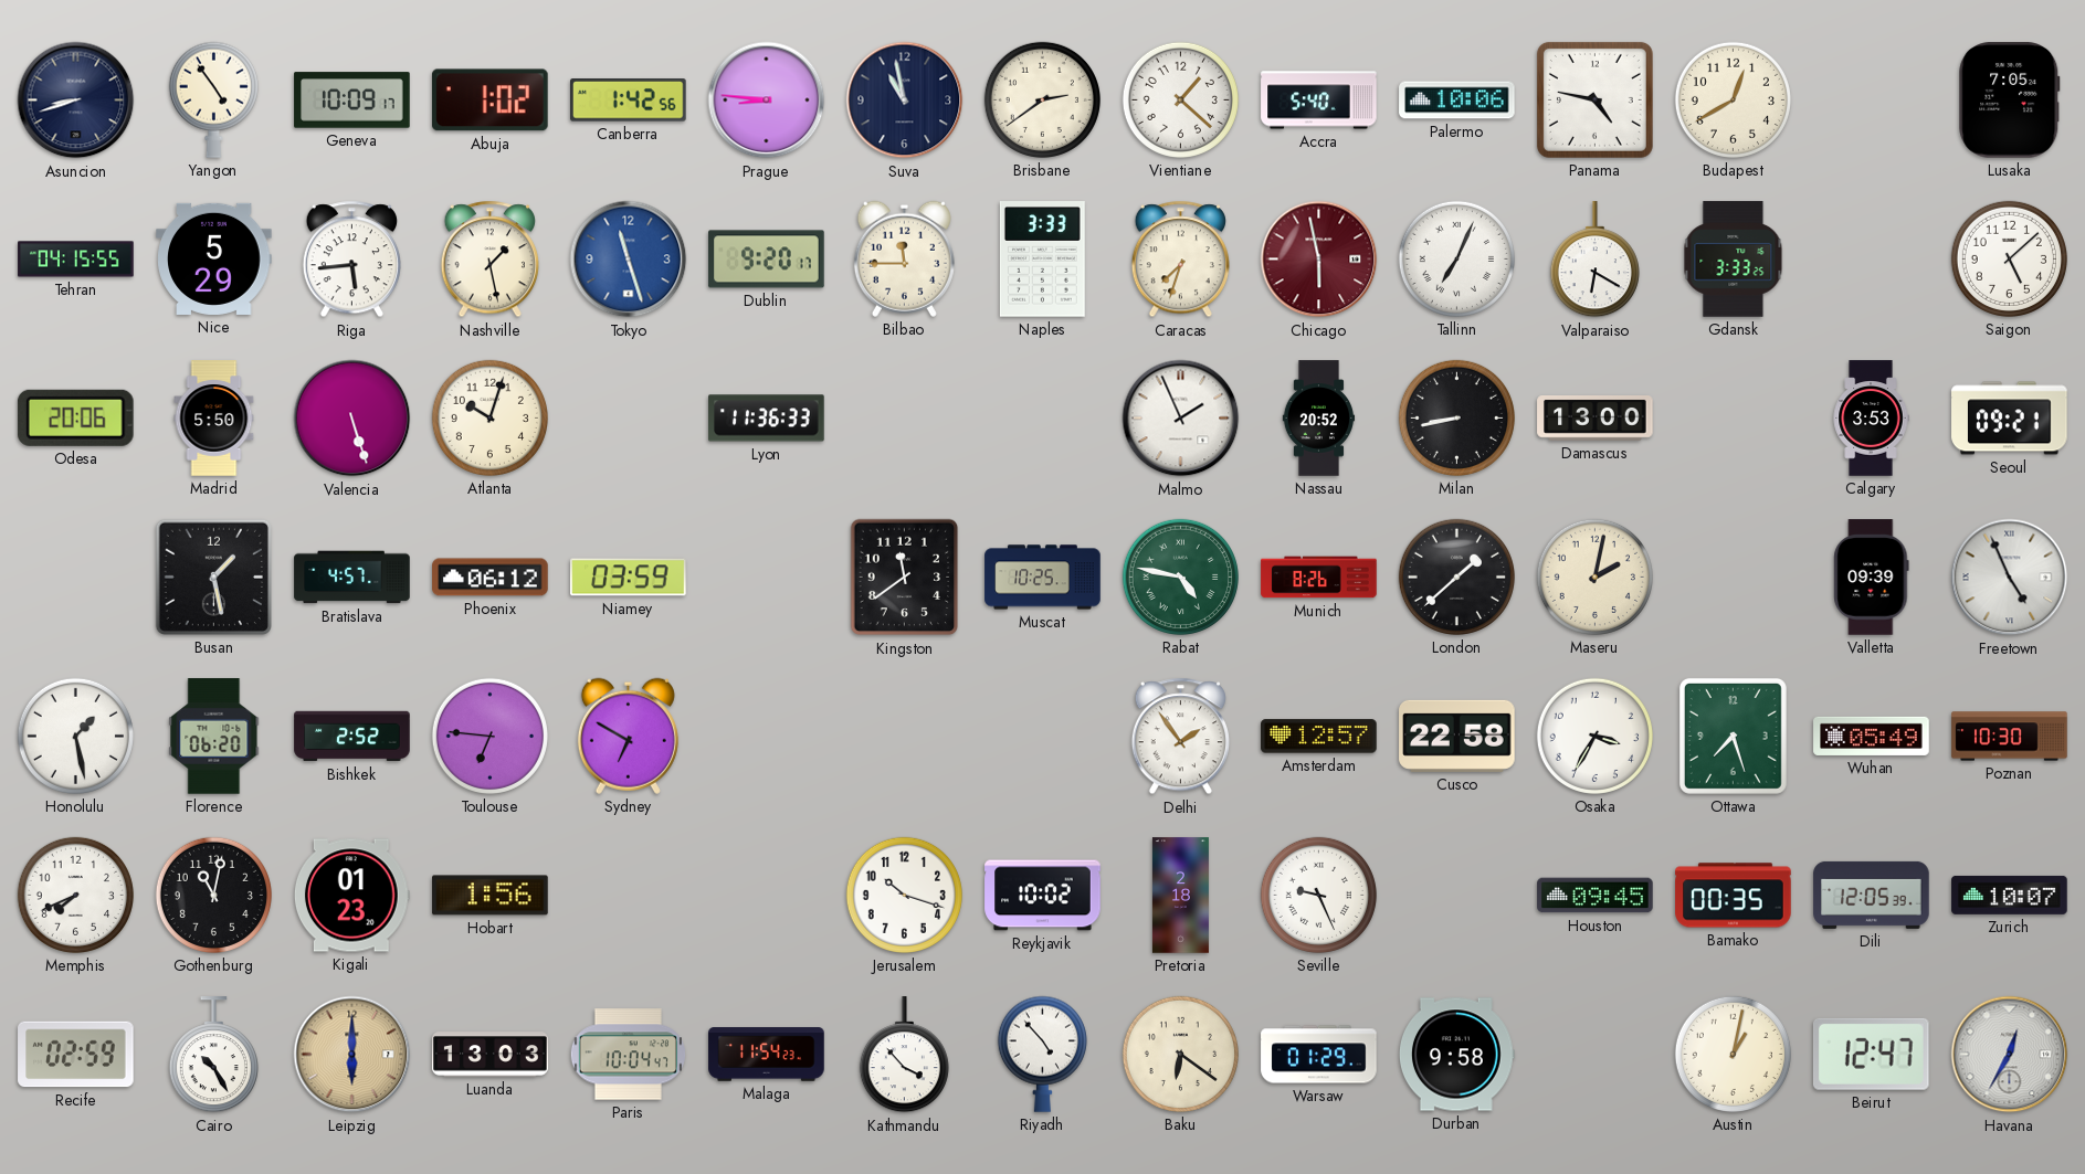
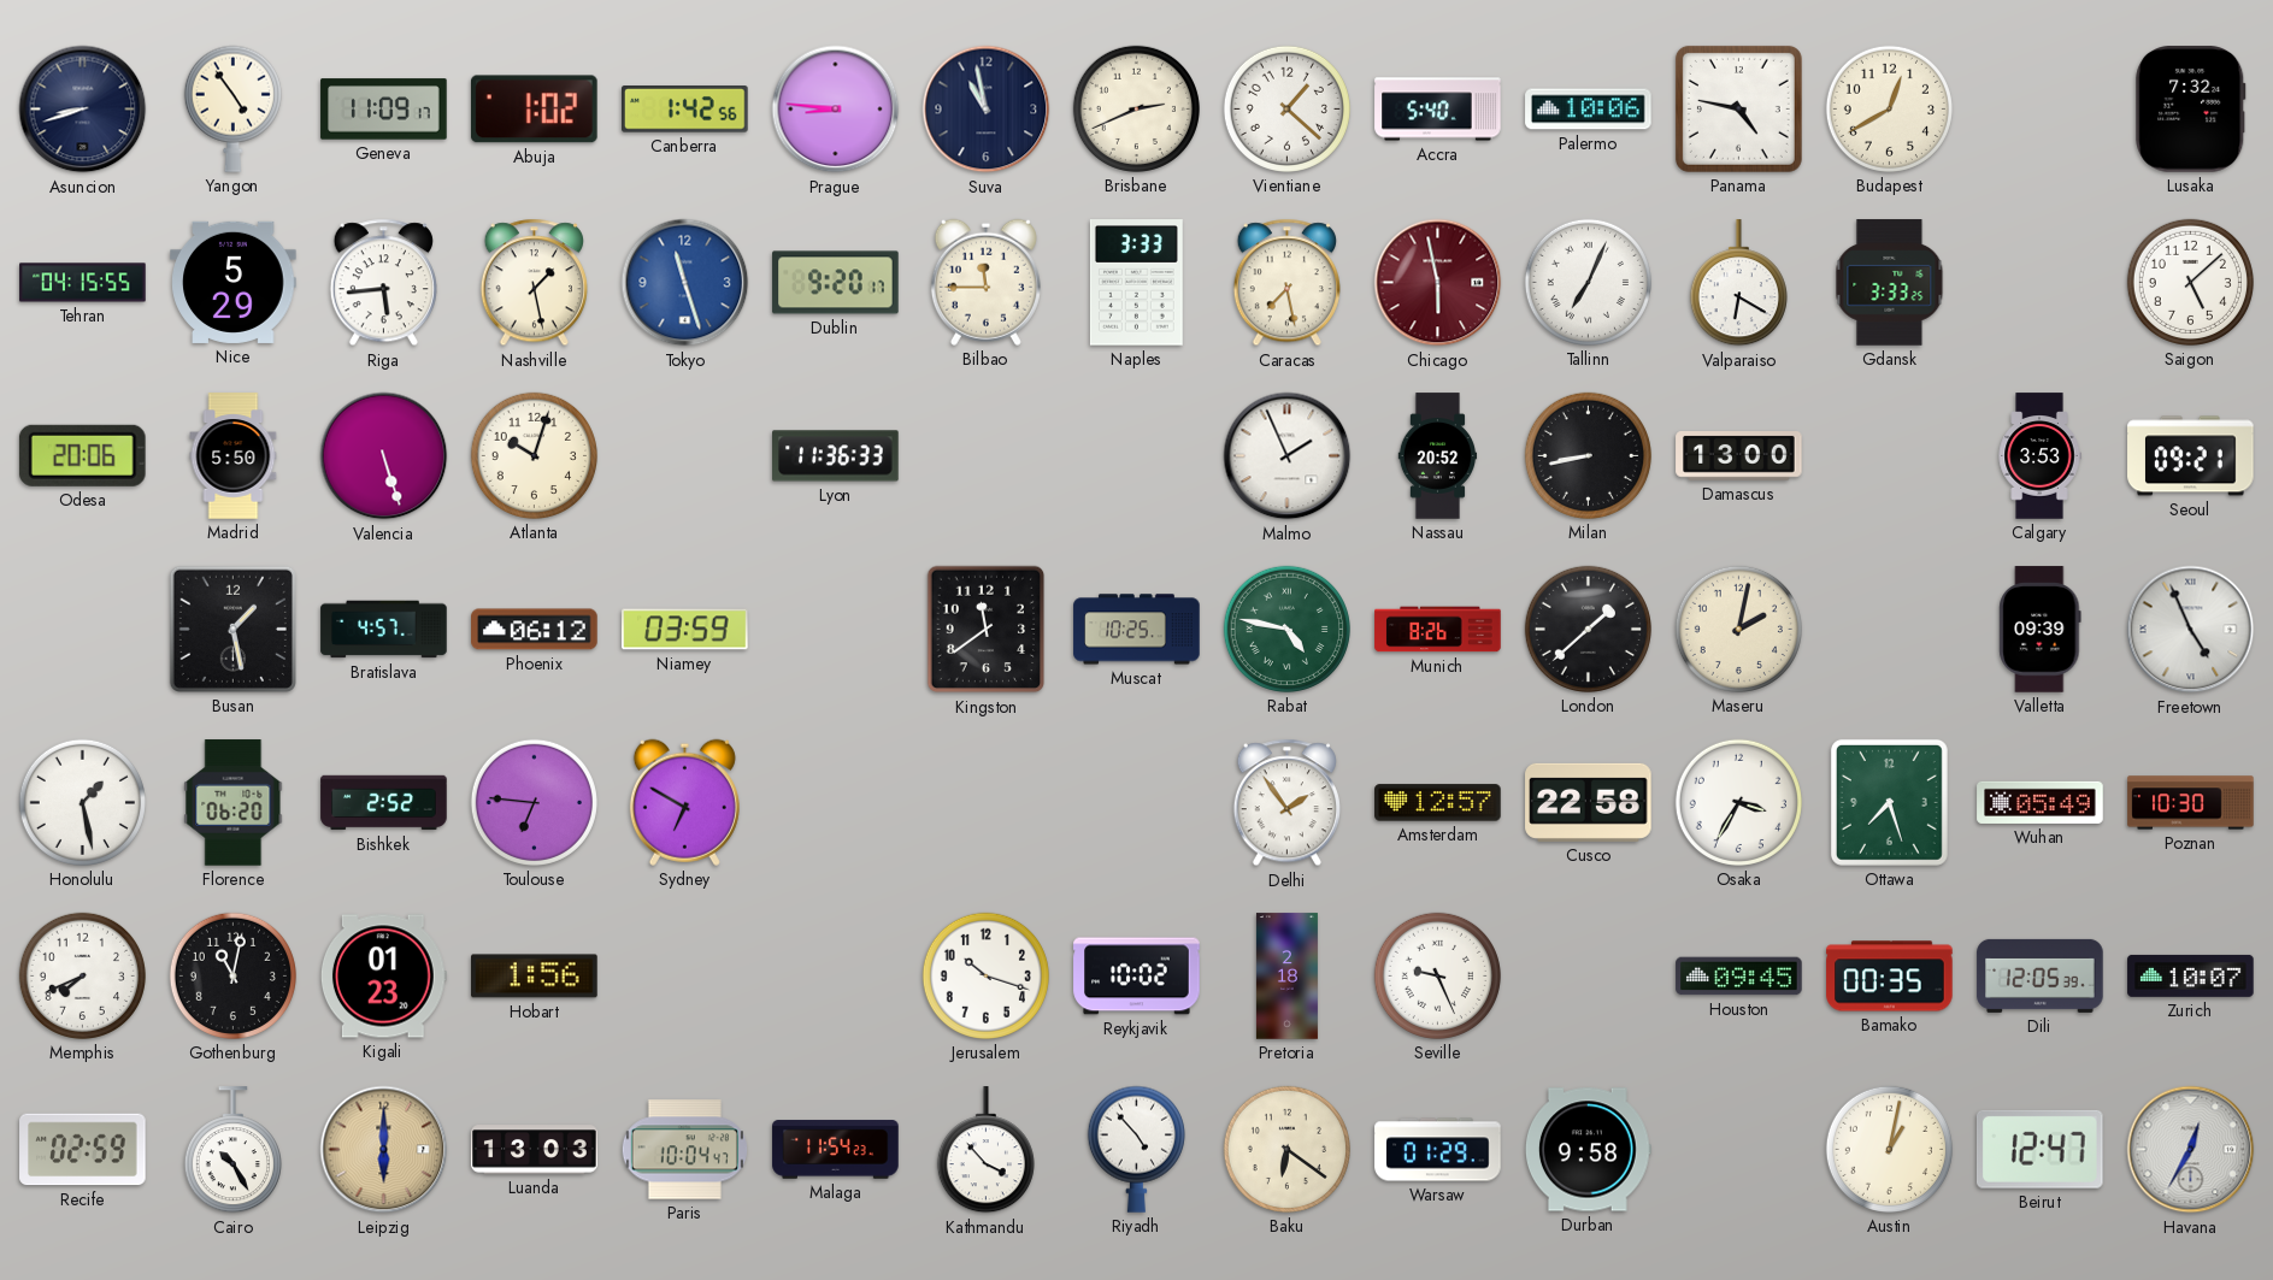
Geneva: 10:09 -> 11:09 (384, 110)
Brisbane: 2:39 -> 2:41 (1136, 108)
Lusaka: 7:05 -> 7:32 (2191, 110)
Caracas: 7:33 -> 7:28 (1286, 283)
